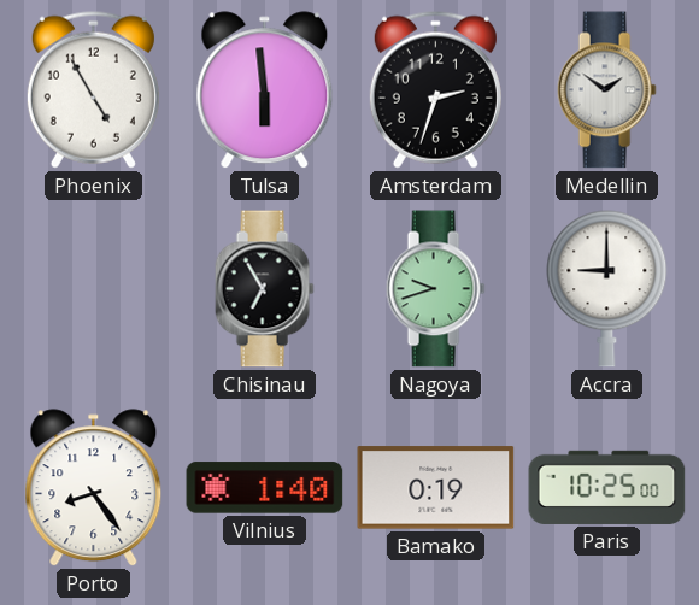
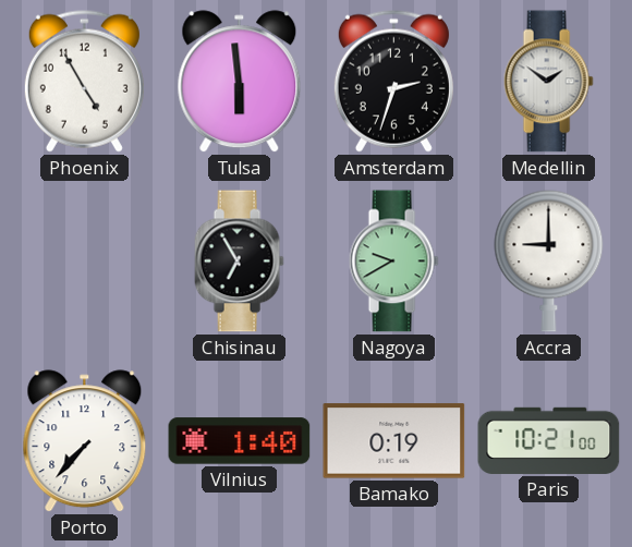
Nagoya: 9:42 -> 9:40 (393, 262)
Porto: 8:24 -> 7:37 (85, 441)
Paris: 10:25 -> 10:21 (549, 440)
